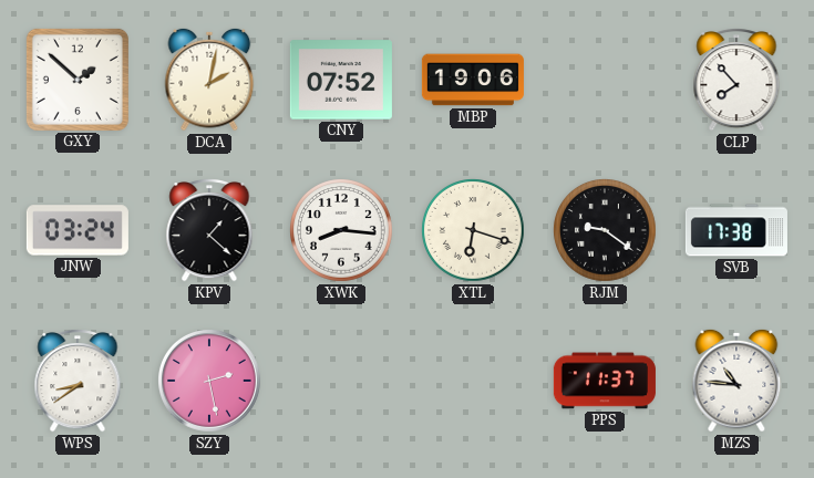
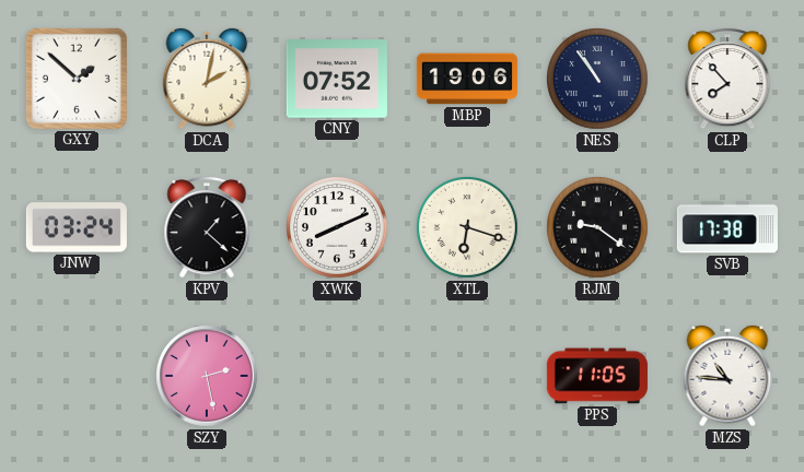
NES: none -> 10:54 (598, 80)
XWK: 8:16 -> 8:11 (338, 228)
WPS: 8:39 -> none (78, 382)
PPS: 11:37 -> 11:05 (597, 376)
